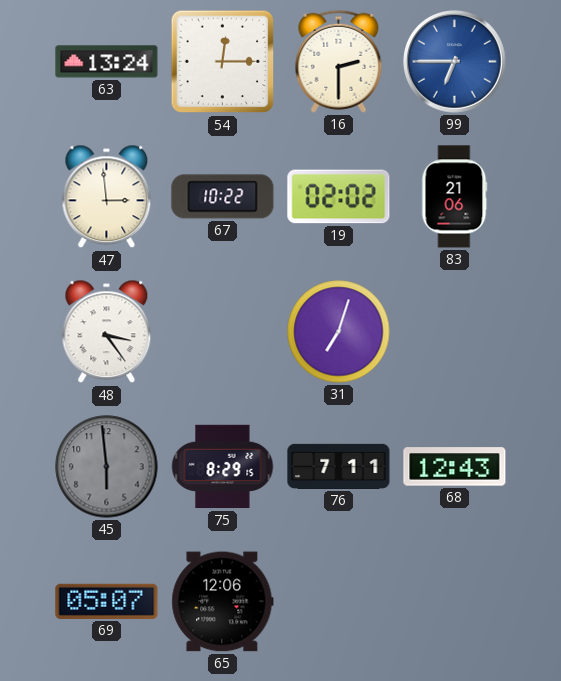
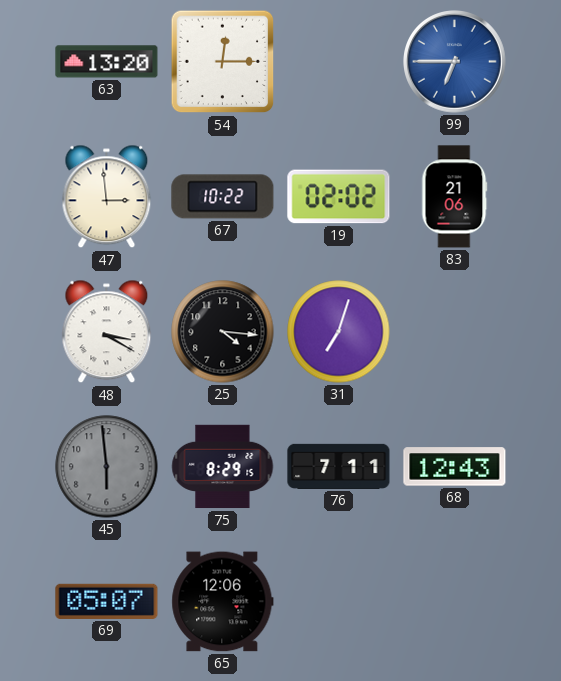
63: 13:24 -> 13:20 (107, 62)
16: 2:30 -> none (339, 61)
48: 3:24 -> 3:20 (107, 332)
25: none -> 4:16 (223, 332)
